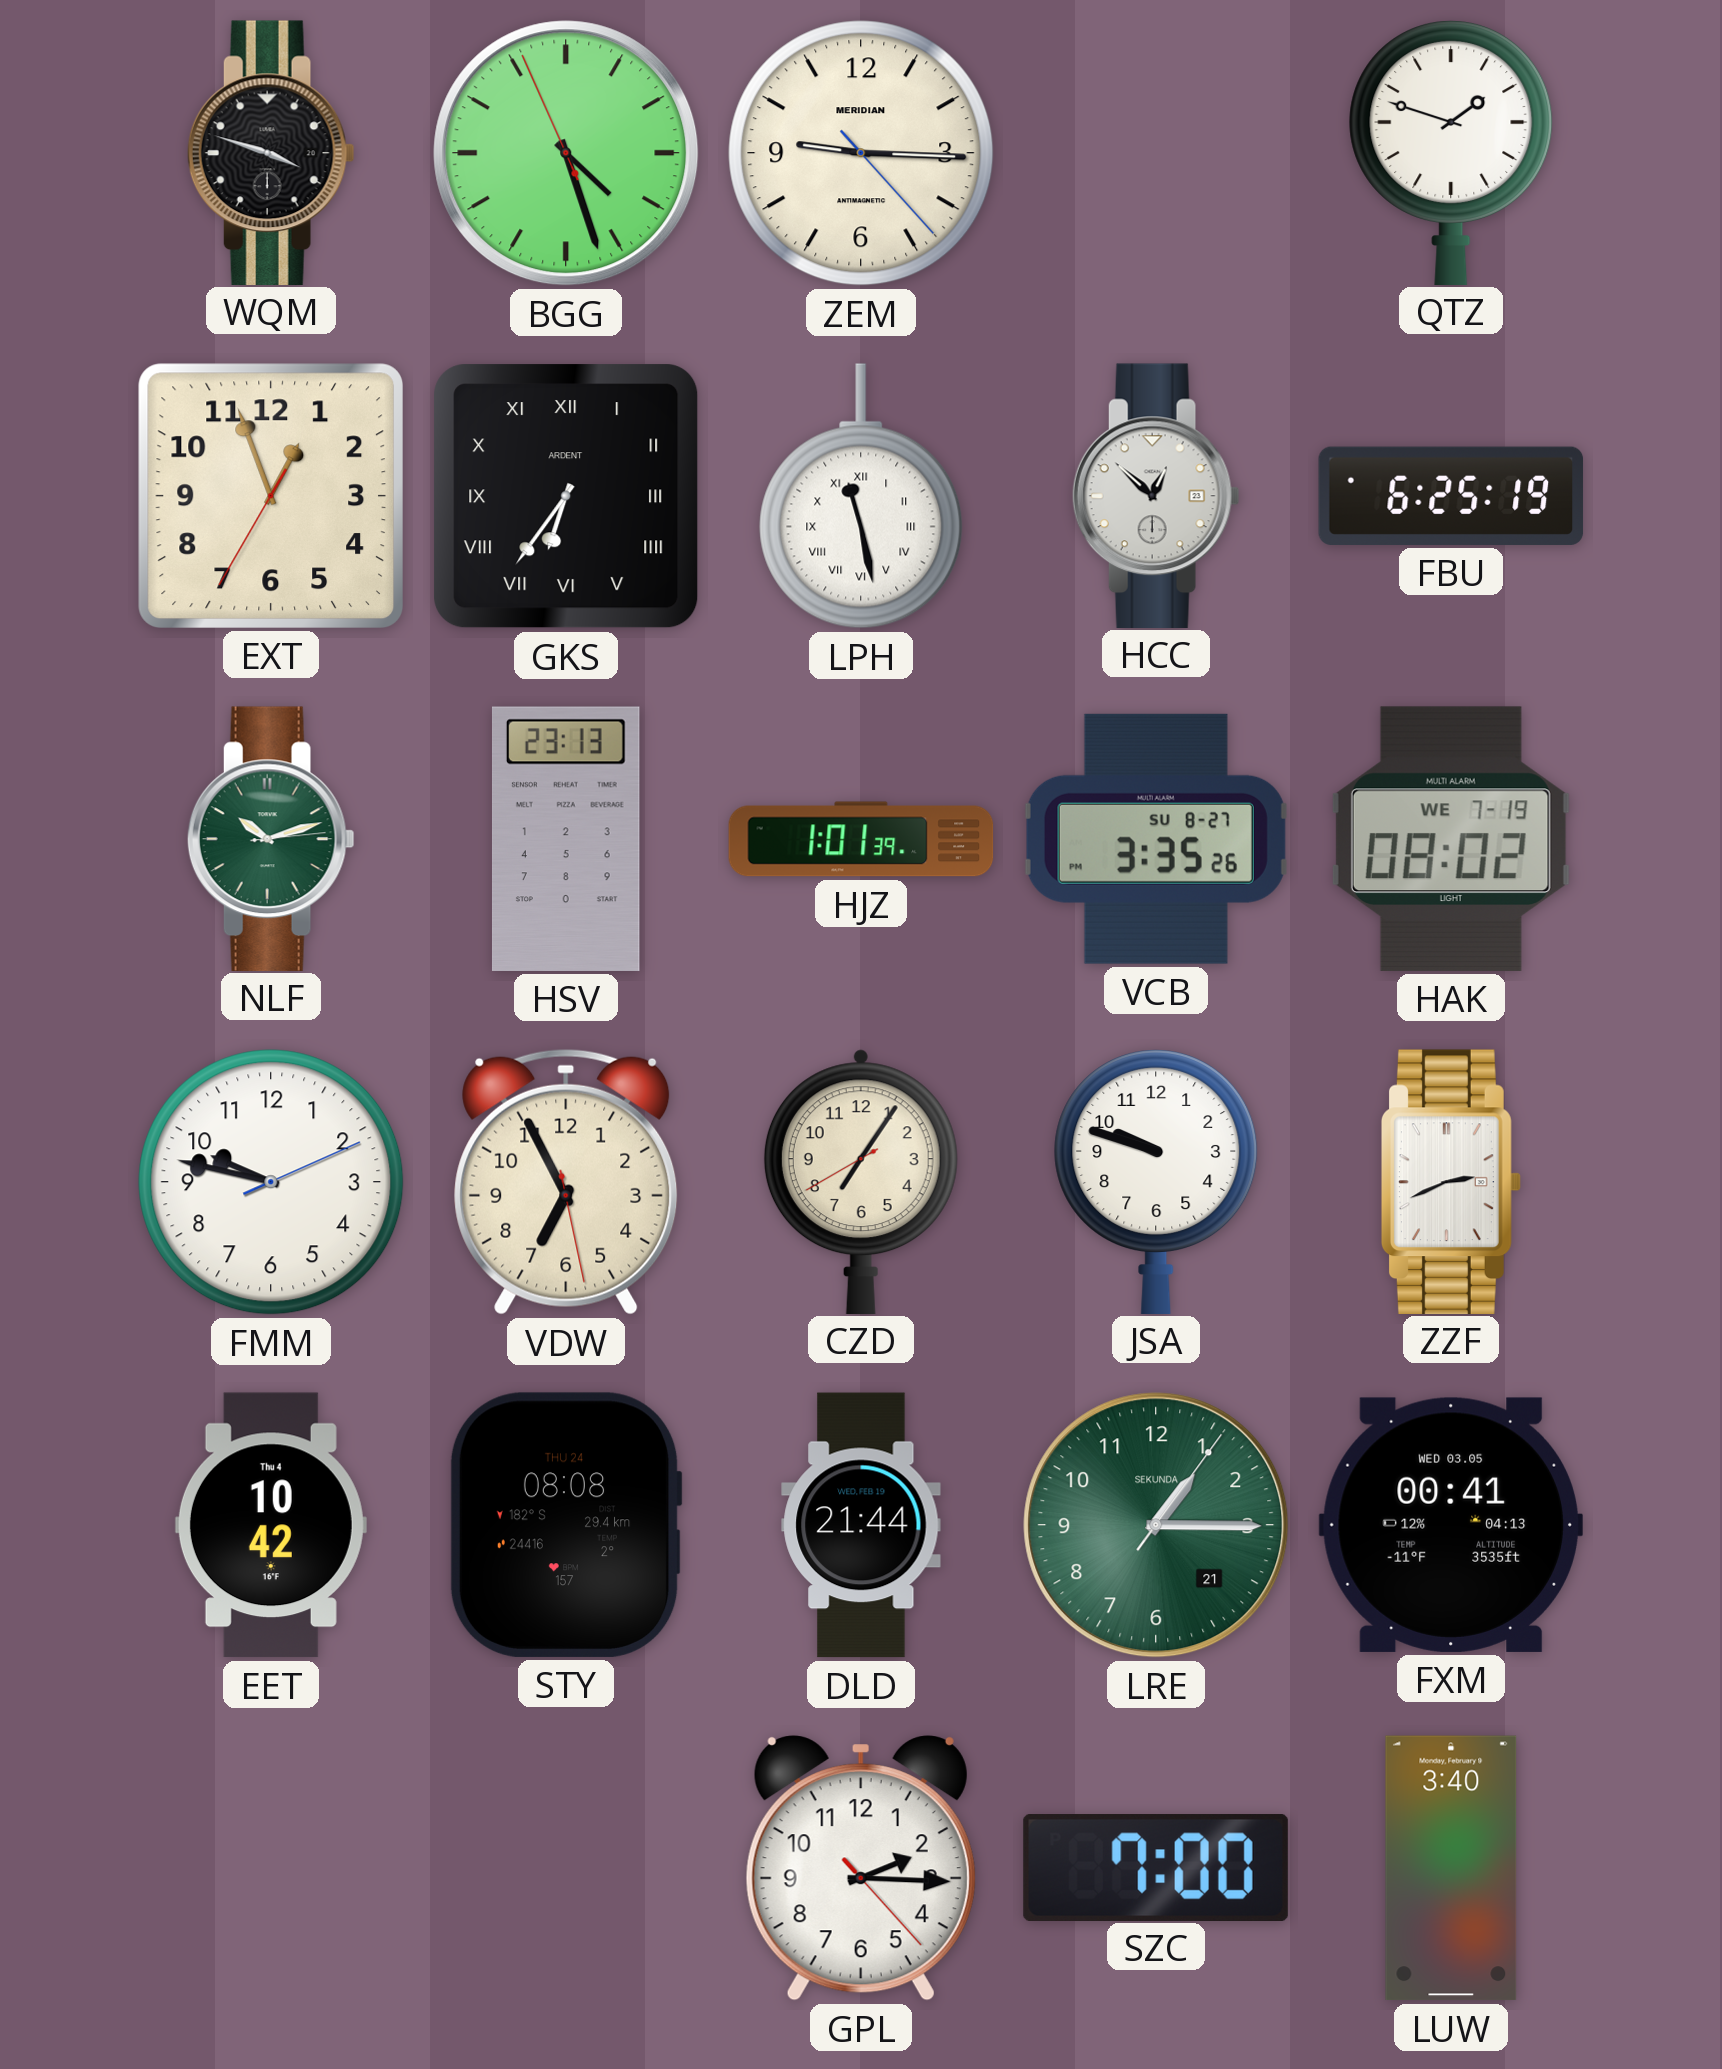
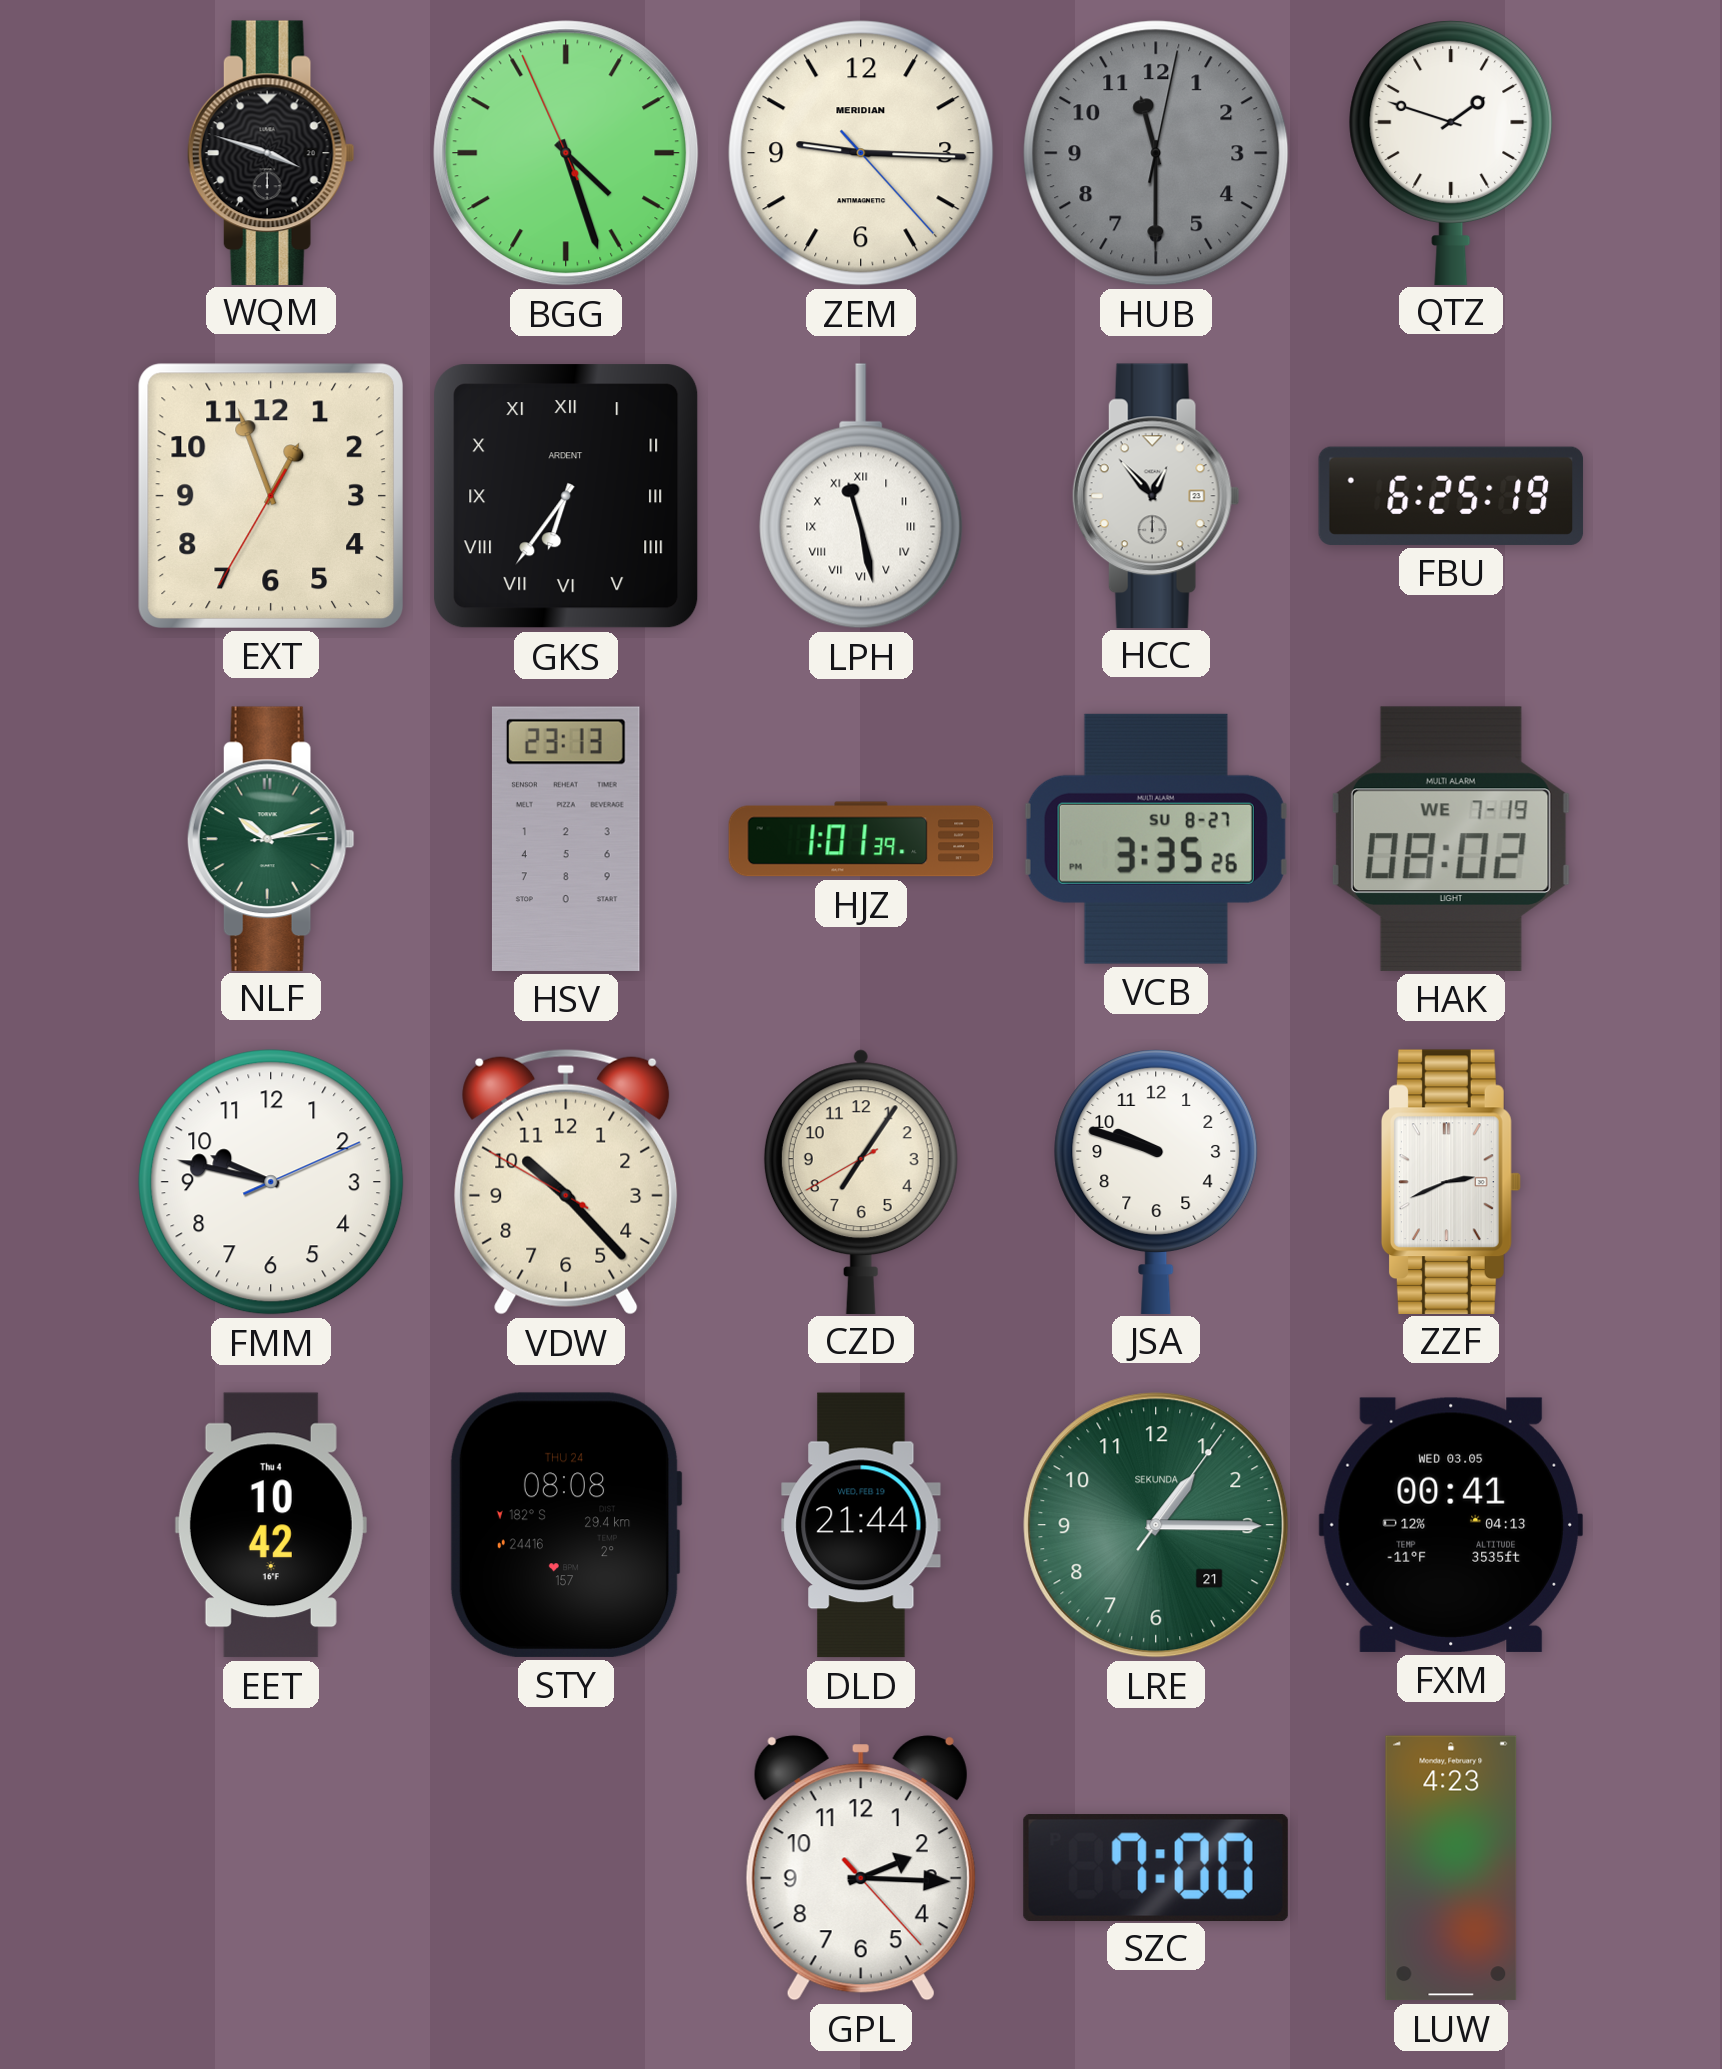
HUB: none -> 11:30 (1156, 153)
HCC: 12:52 -> 12:53 (1156, 495)
VDW: 6:55 -> 10:22 (566, 1182)
LUW: 3:40 -> 4:23 (1451, 1868)
